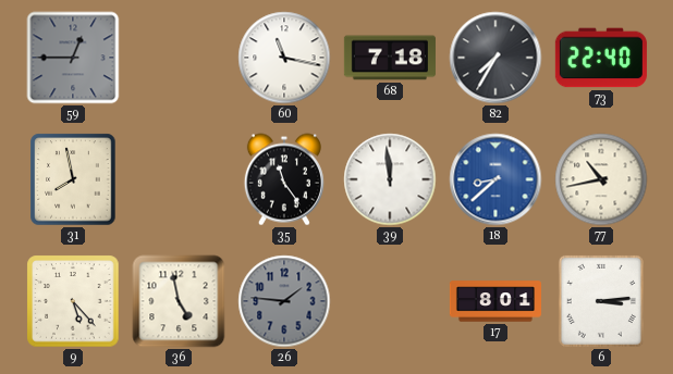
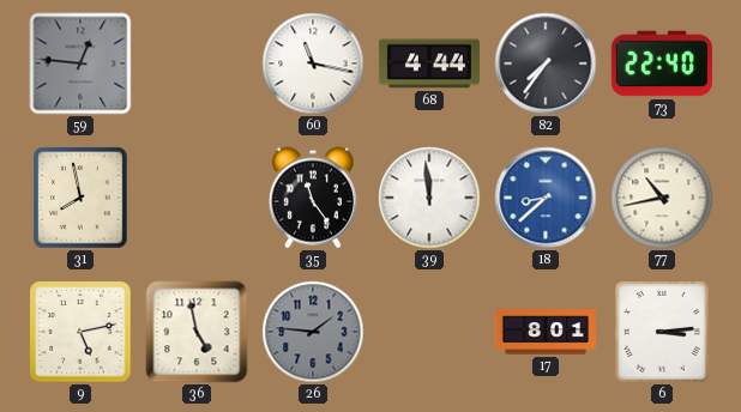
59: 12:45 -> 12:46 (80, 63)
68: 7:18 -> 4:44 (429, 63)
82: 7:35 -> 7:36 (546, 63)
9: 5:23 -> 5:13 (80, 332)
